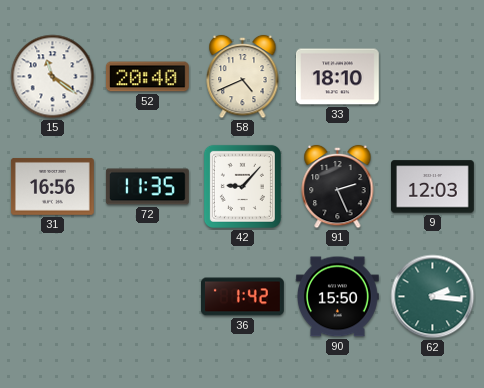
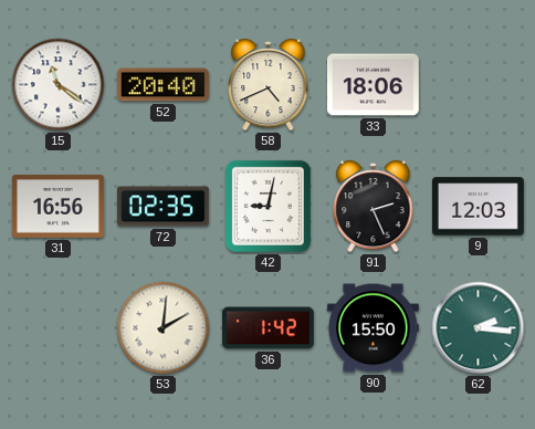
33: 18:10 -> 18:06 (374, 85)
72: 11:35 -> 02:35 (162, 207)
42: 9:07 -> 9:02 (267, 206)
53: none -> 2:01 (164, 328)
